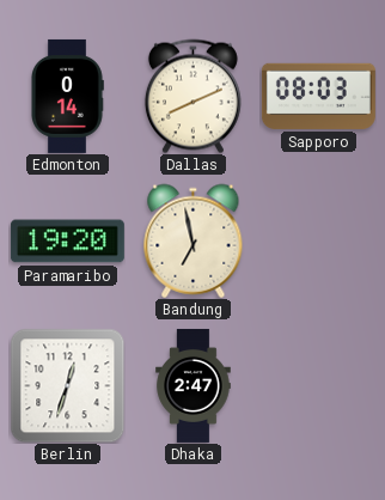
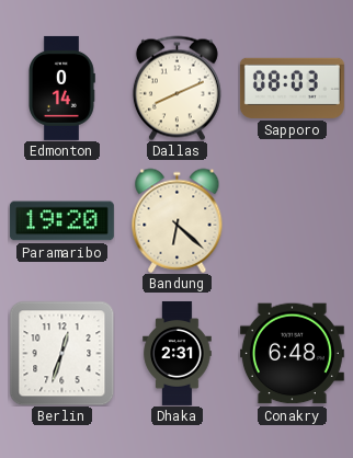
Bandung: 6:58 -> 6:22 (178, 220)
Dhaka: 2:47 -> 2:31 (178, 353)
Conakry: none -> 6:48 (292, 354)
